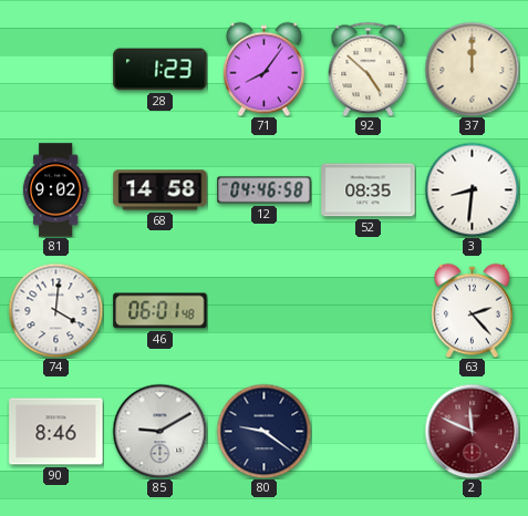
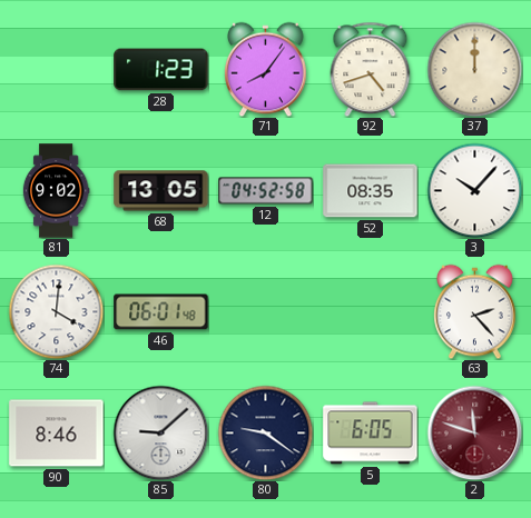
92: 4:52 -> 4:42 (371, 69)
68: 14:58 -> 13:05 (161, 191)
12: 04:46 -> 04:52 (266, 191)
3: 8:31 -> 10:07 (474, 190)
85: 9:10 -> 9:08 (160, 432)
5: none -> 6:05 (371, 434)
2: 11:49 -> 11:48 (474, 432)
